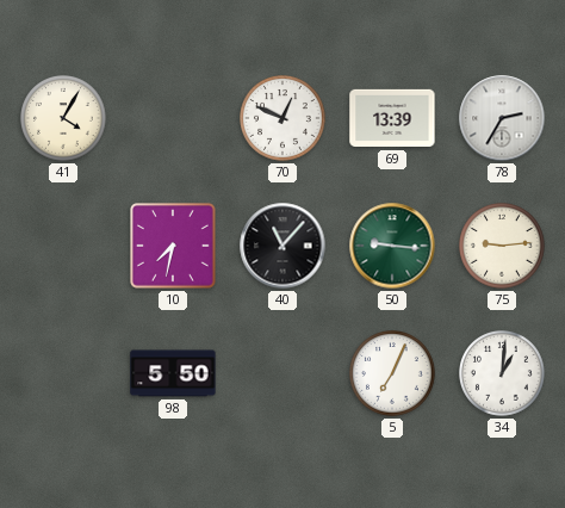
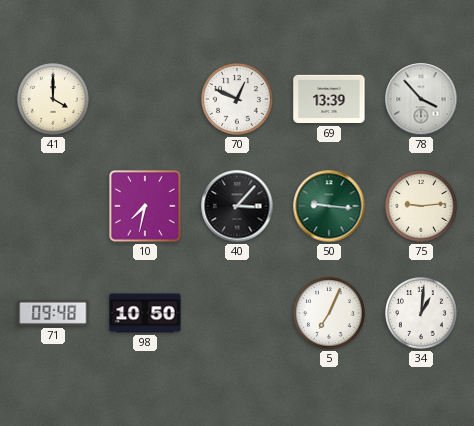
41: 4:05 -> 4:00 (54, 100)
78: 2:35 -> 3:53 (421, 99)
40: 11:07 -> 3:07 (237, 206)
71: none -> 09:48 (53, 313)
98: 5:50 -> 10:50 (145, 313)
